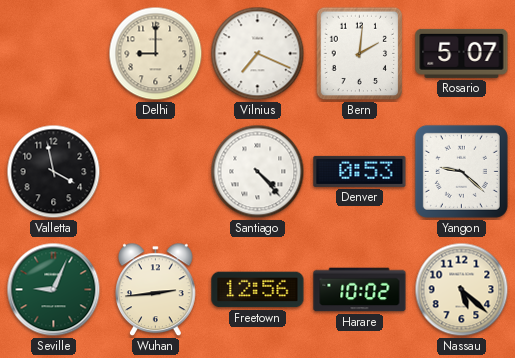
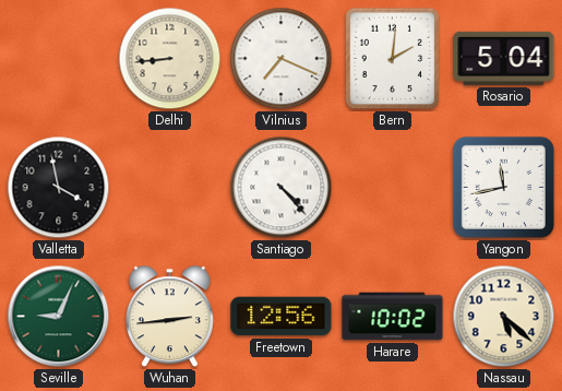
Delhi: 9:00 -> 8:44 (170, 59)
Rosario: 5:07 -> 5:04 (504, 58)
Denver: 0:53 -> none (360, 171)
Yangon: 9:22 -> 11:43 (503, 187)
